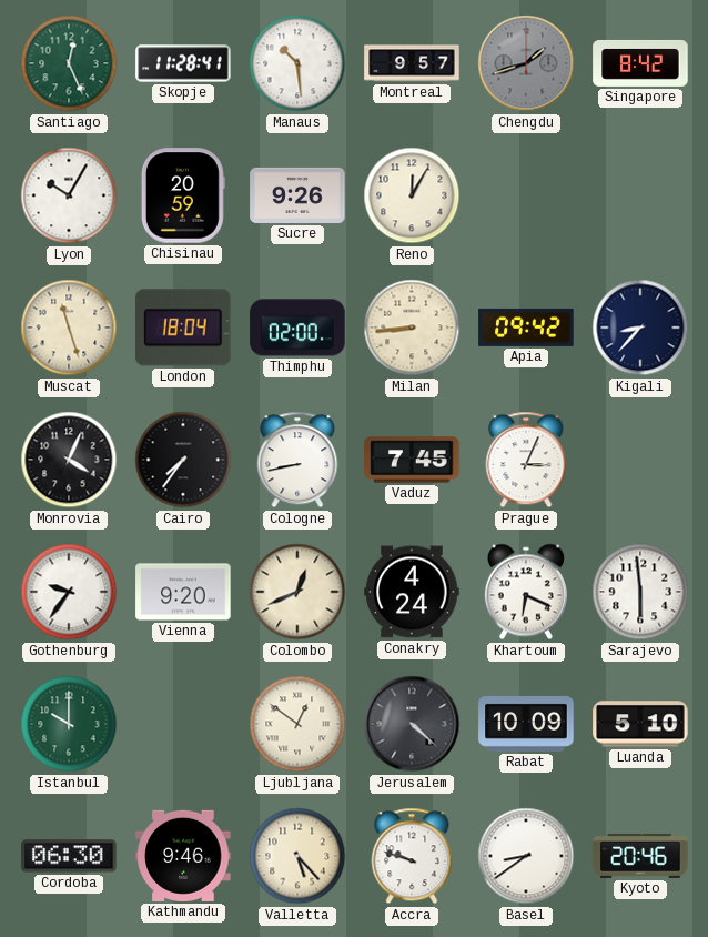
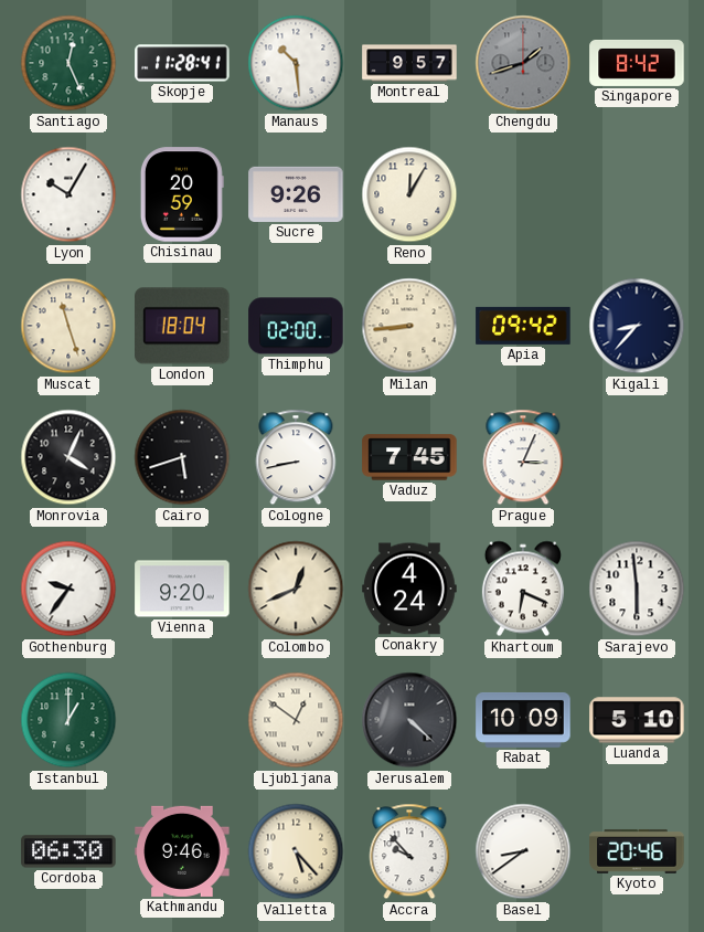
Cairo: 7:36 -> 5:42 (182, 457)
Istanbul: 10:00 -> 1:00 (68, 720)
Accra: 9:48 -> 9:53 (409, 851)
